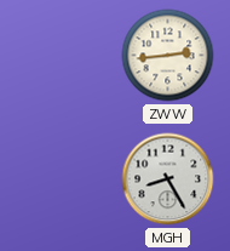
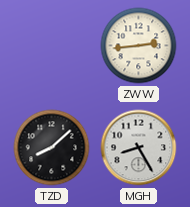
TZD: none -> 8:08 (52, 148)
